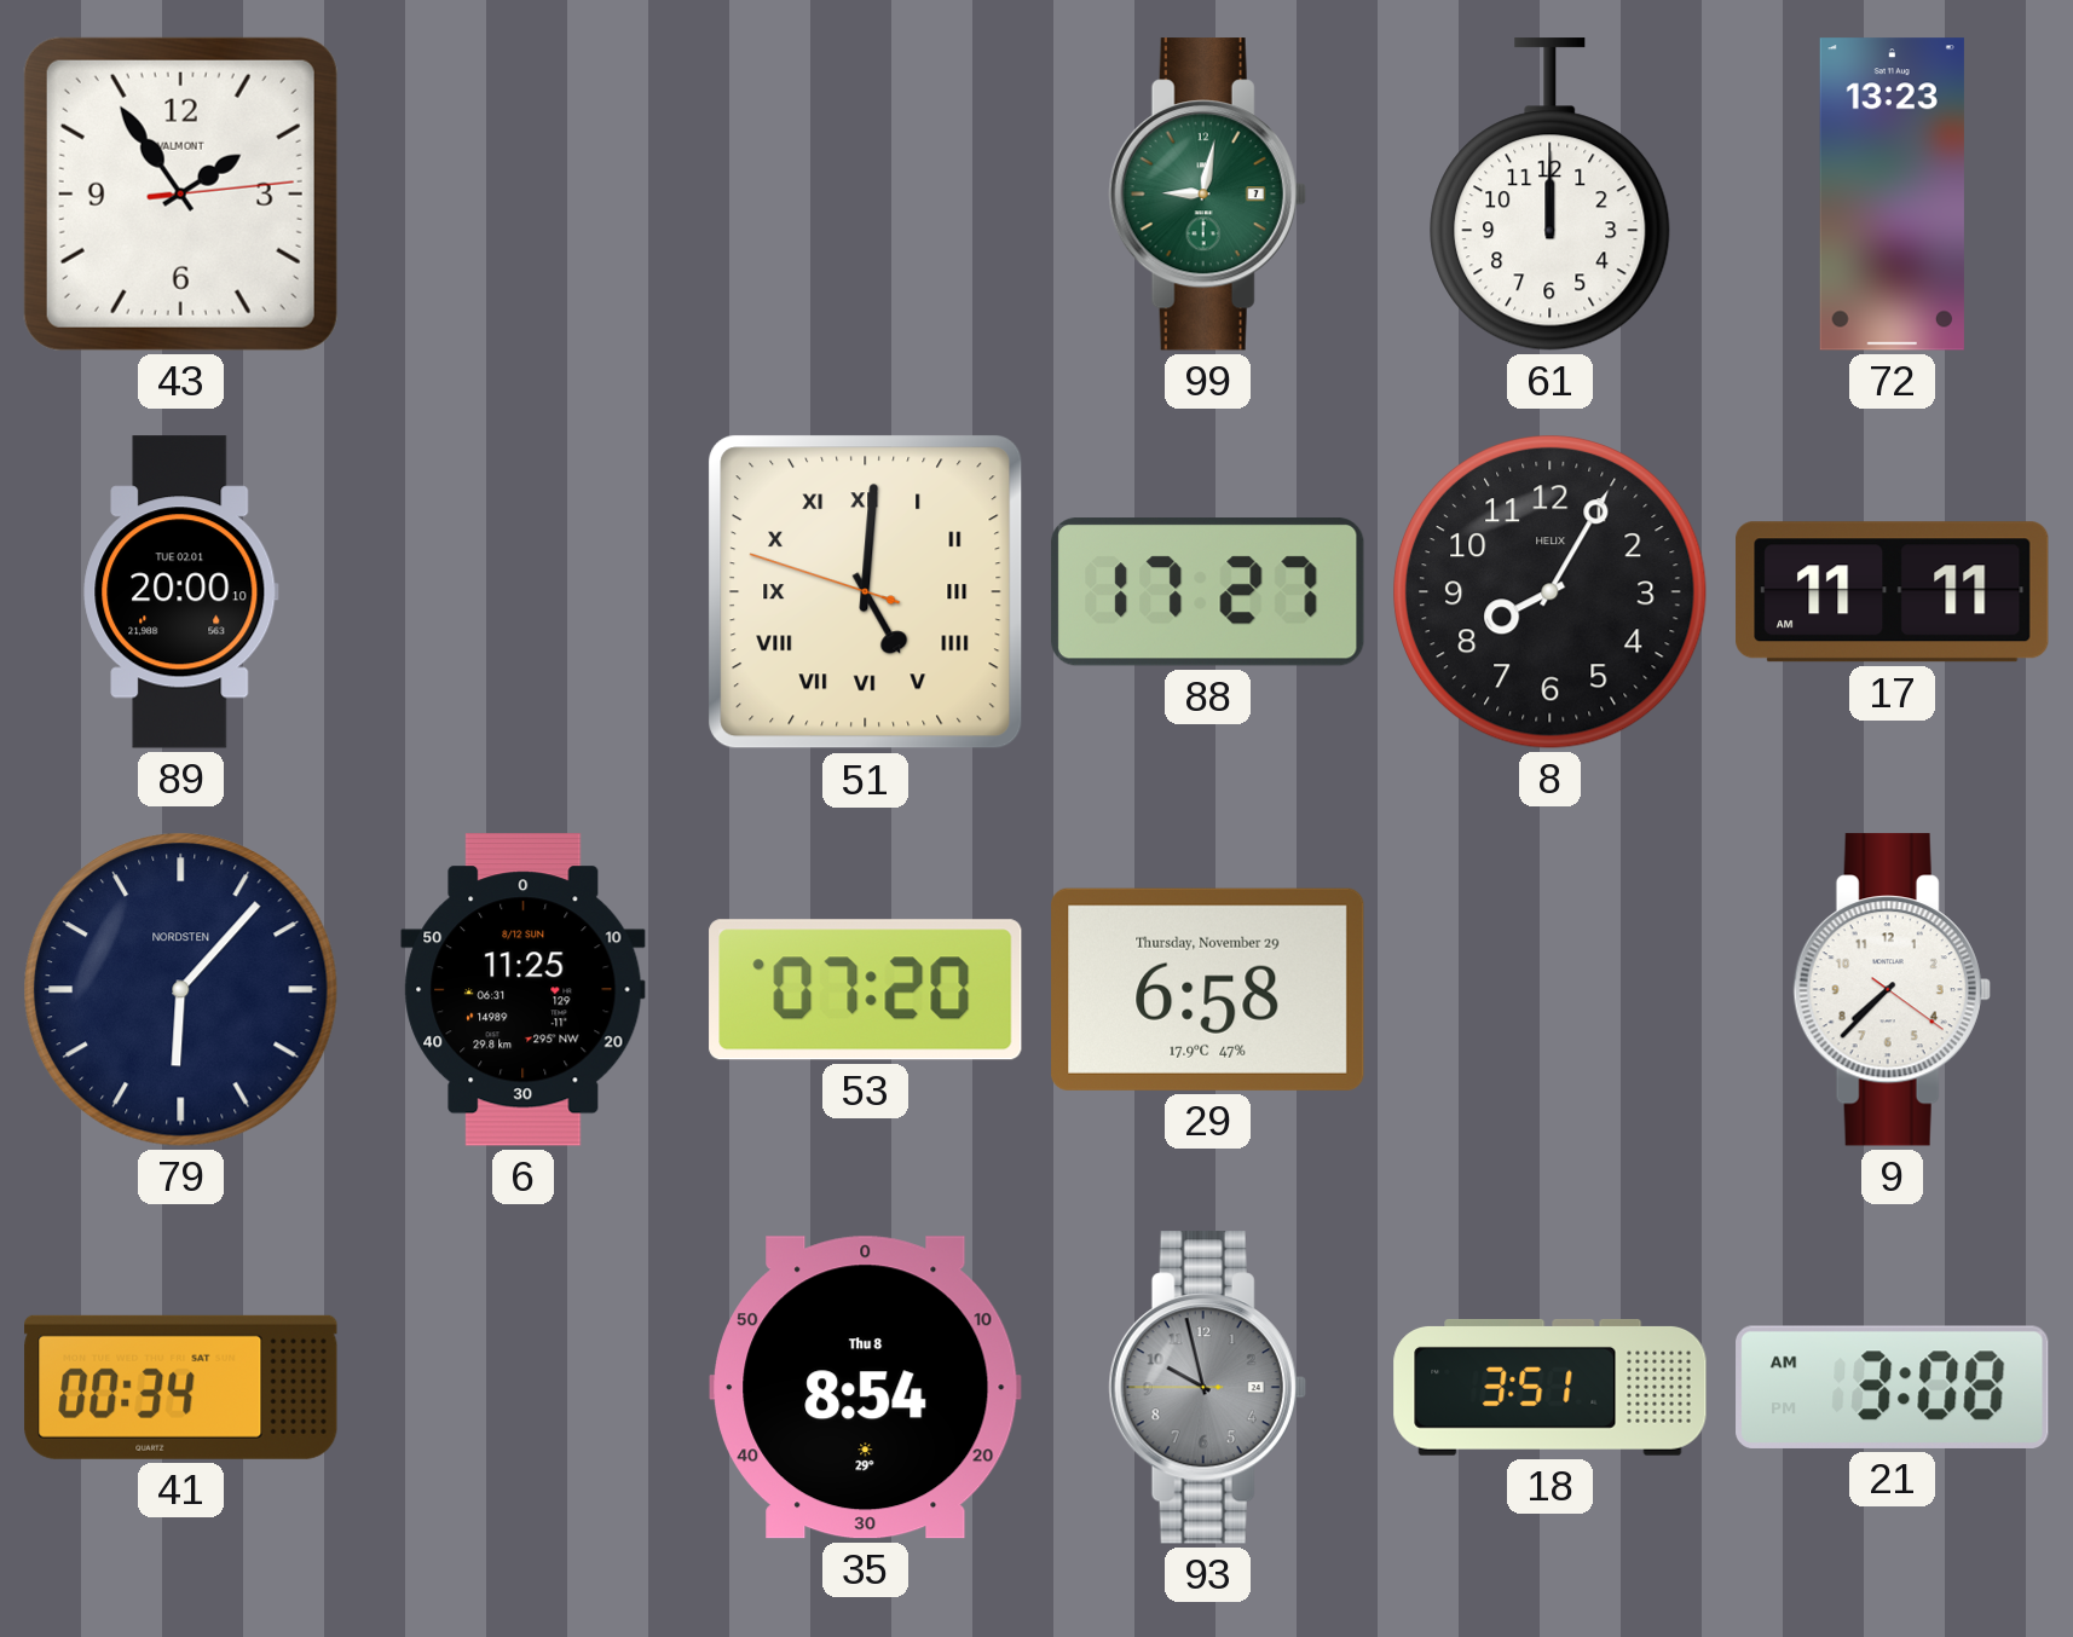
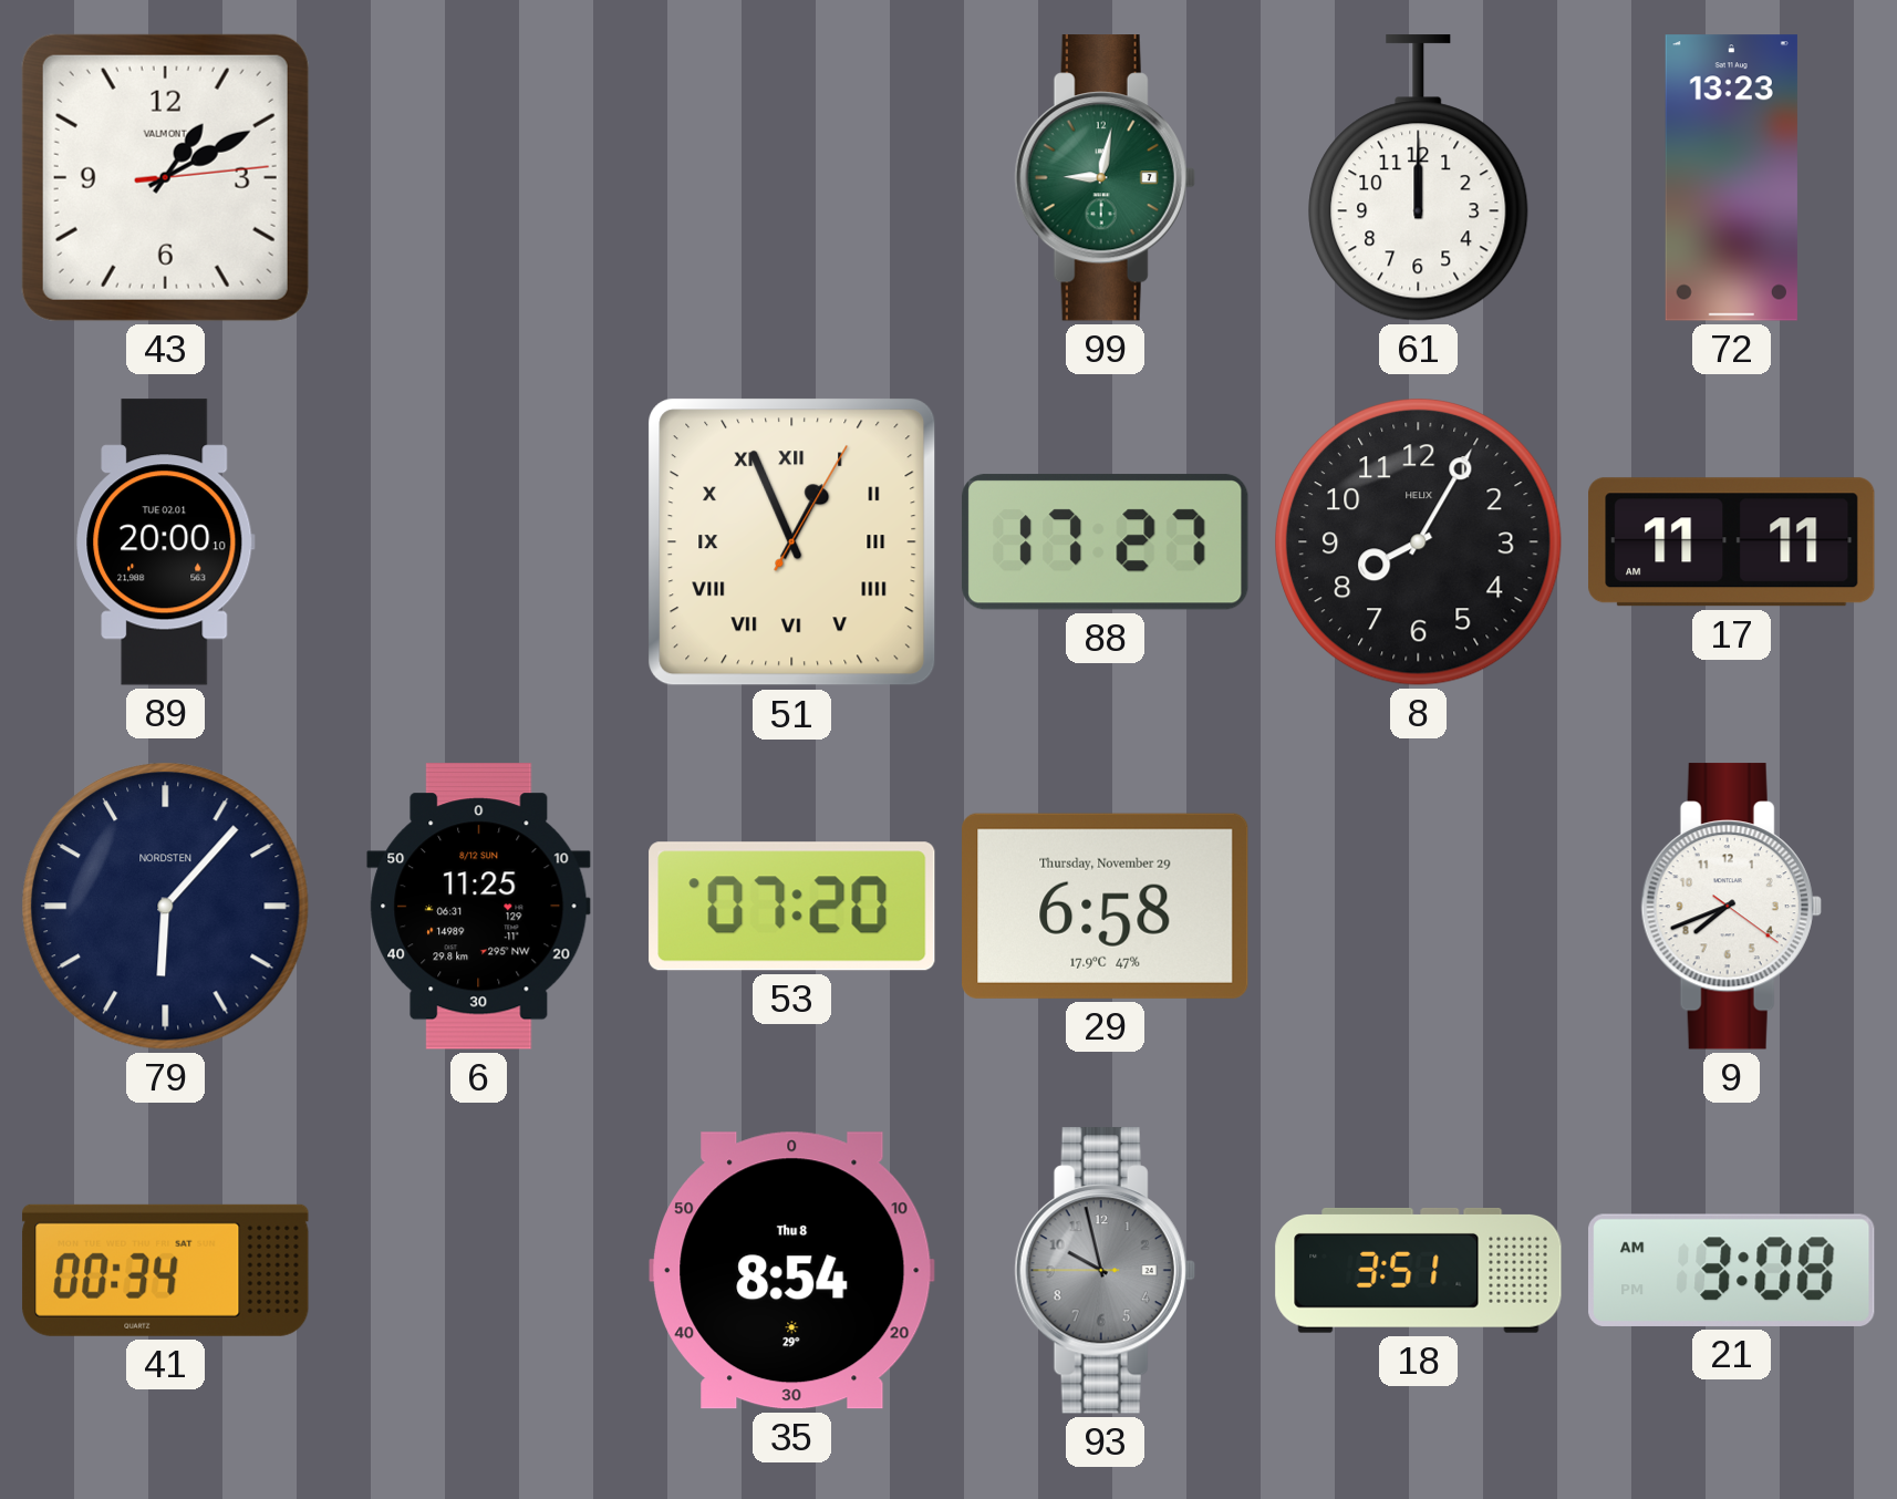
43: 1:54 -> 1:10 (165, 177)
51: 5:00 -> 12:56 (792, 542)
9: 7:37 -> 7:41 (1731, 907)
